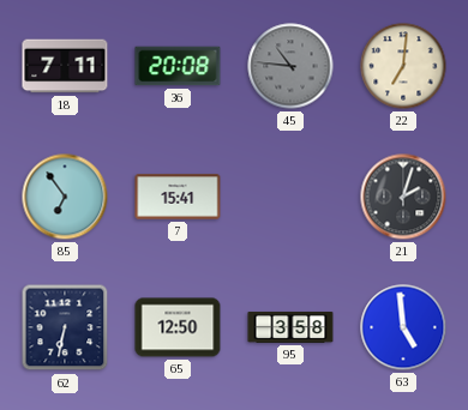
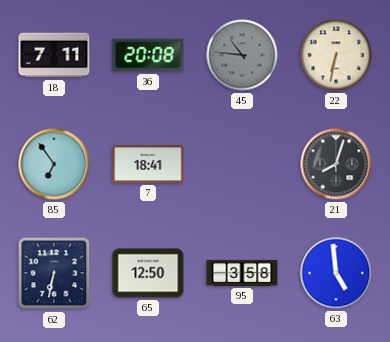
22: 7:01 -> 6:32 (336, 55)
7: 15:41 -> 18:41 (148, 164)
21: 2:03 -> 8:03 (336, 164)
